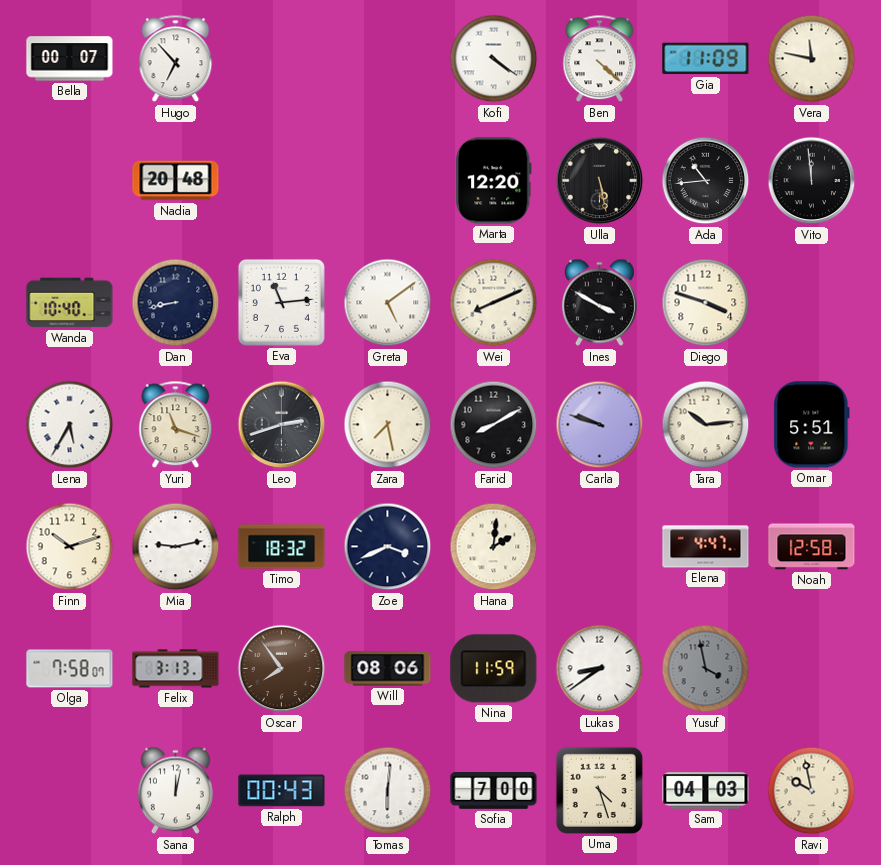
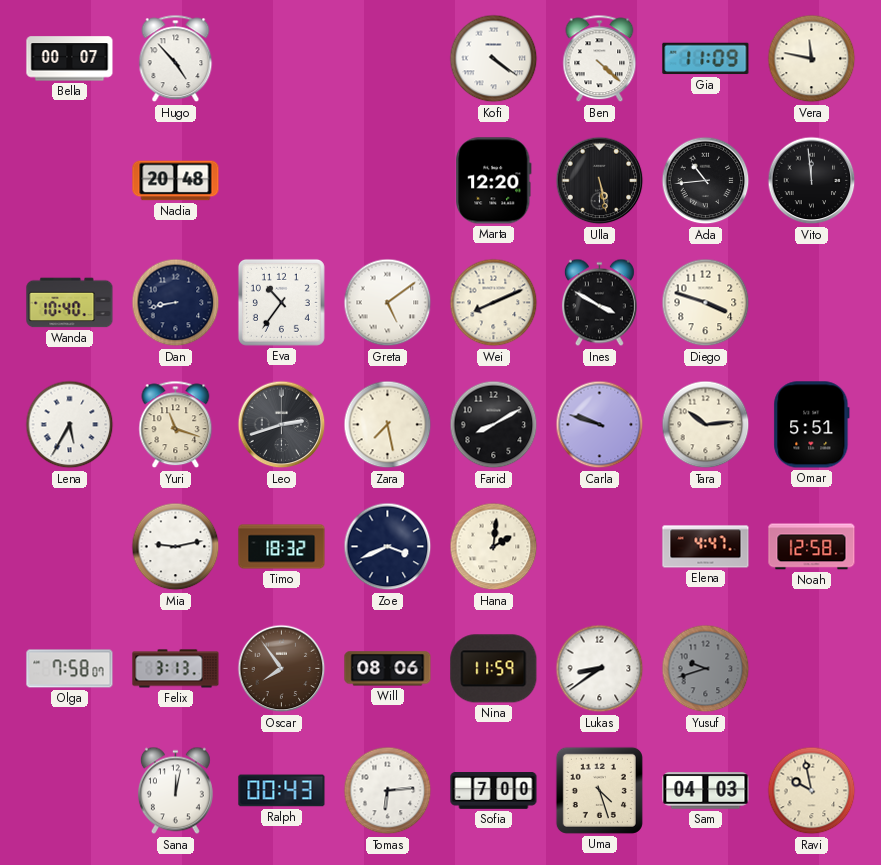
Hugo: 6:53 -> 4:53 (176, 59)
Eva: 11:14 -> 10:36 (281, 302)
Finn: 10:12 -> none (70, 547)
Yusuf: 3:58 -> 9:42 (706, 669)
Tomas: 6:01 -> 6:14 (388, 791)
